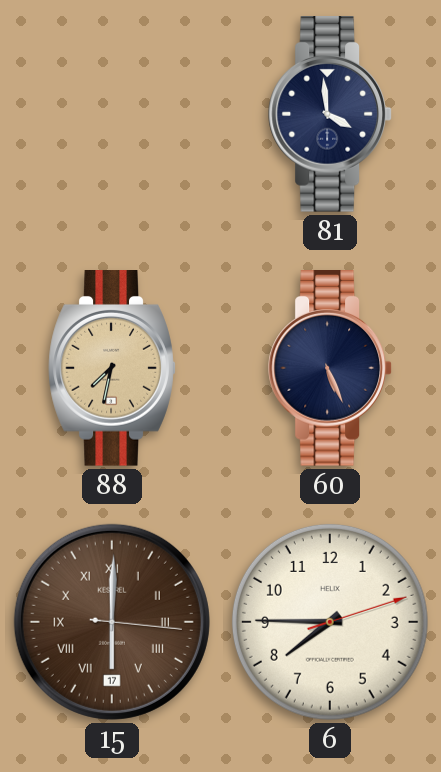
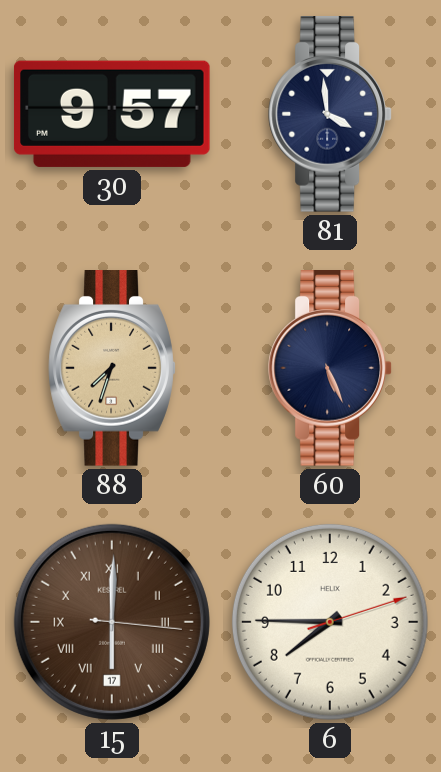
30: none -> 9:57 (112, 114)
88: 7:32 -> 7:33 (112, 368)
